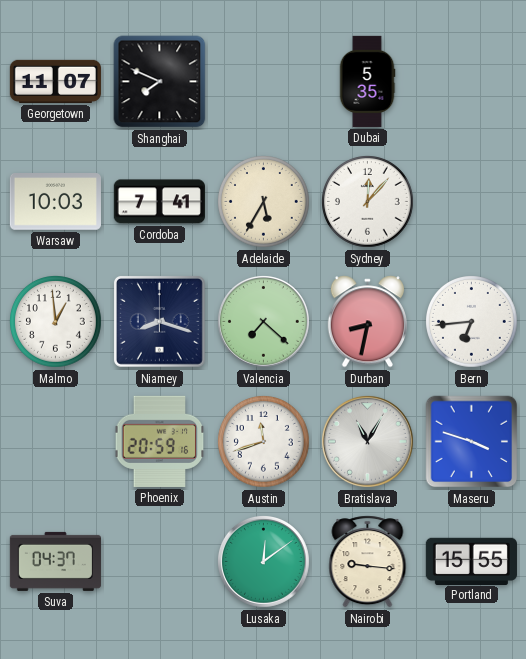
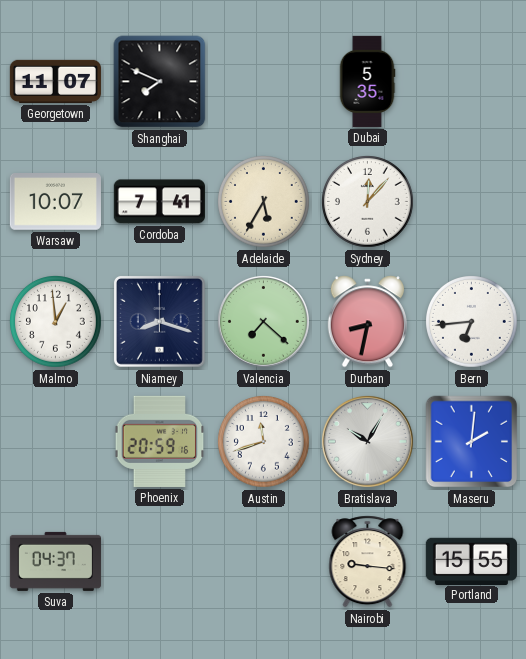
Warsaw: 10:03 -> 10:07 (55, 202)
Bratislava: 11:05 -> 10:05 (367, 441)
Maseru: 3:48 -> 2:01 (472, 442)
Lusaka: 12:09 -> none (263, 561)
